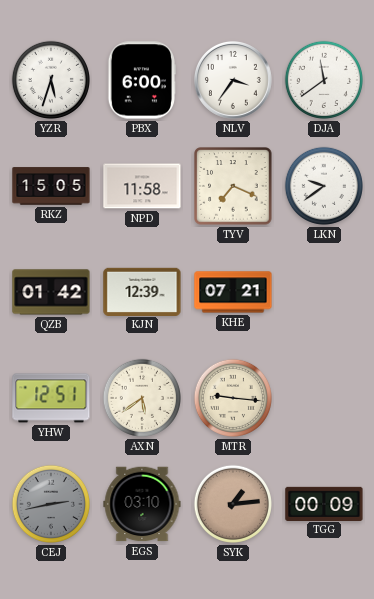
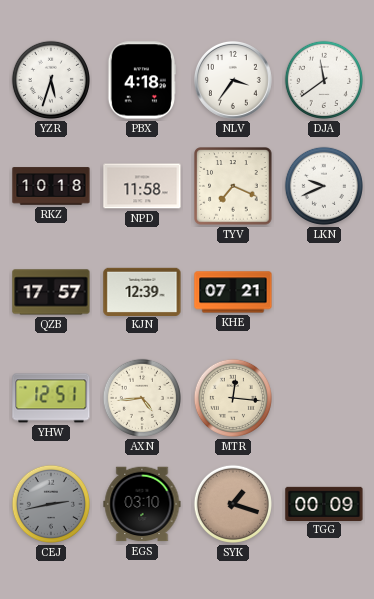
PBX: 6:00 -> 4:18 (142, 80)
RKZ: 15:05 -> 10:18 (51, 186)
LKN: 9:39 -> 9:41 (324, 186)
QZB: 01:42 -> 17:57 (51, 292)
AXN: 5:39 -> 4:44 (142, 398)
MTR: 9:16 -> 12:16 (233, 398)
SYK: 1:14 -> 1:18 (233, 504)
